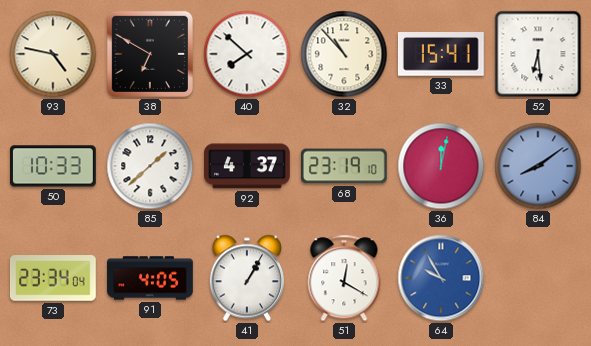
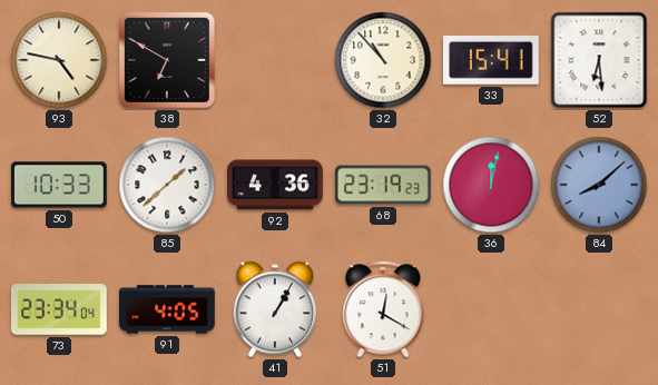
40: 7:52 -> none (247, 54)
92: 4:37 -> 4:36 (276, 185)
68: 23:19:10 -> 23:19:23 (383, 185)
84: 8:09 -> 8:08 (599, 185)
64: 9:55 -> none (441, 278)
